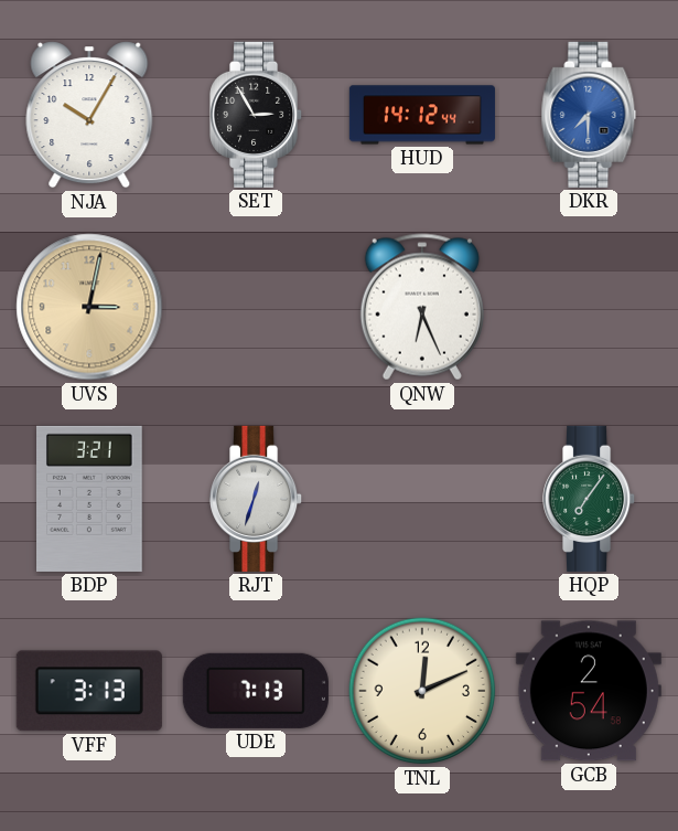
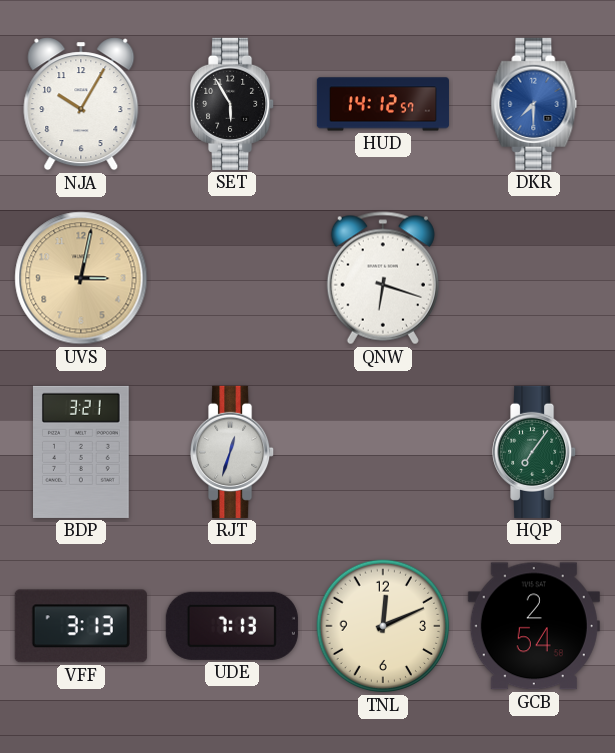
SET: 2:55 -> 5:55 (233, 104)
HUD: 14:12:44 -> 14:12:57 (383, 104)
QNW: 6:26 -> 6:18 (383, 278)
